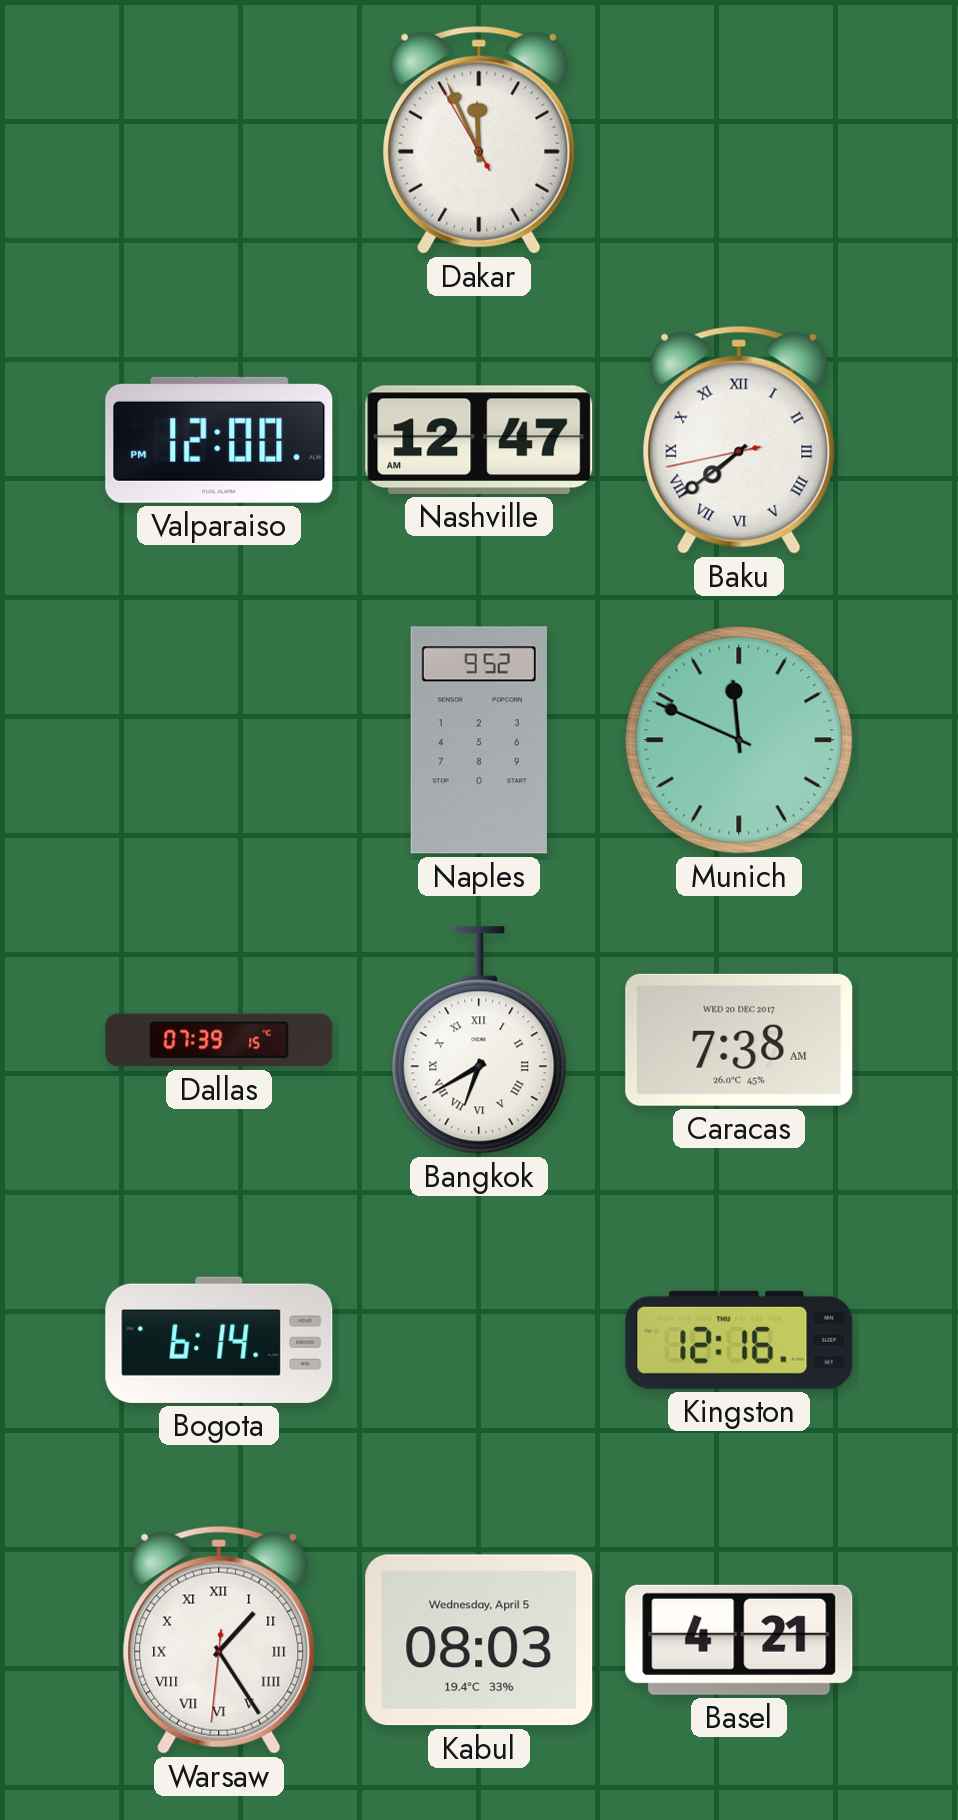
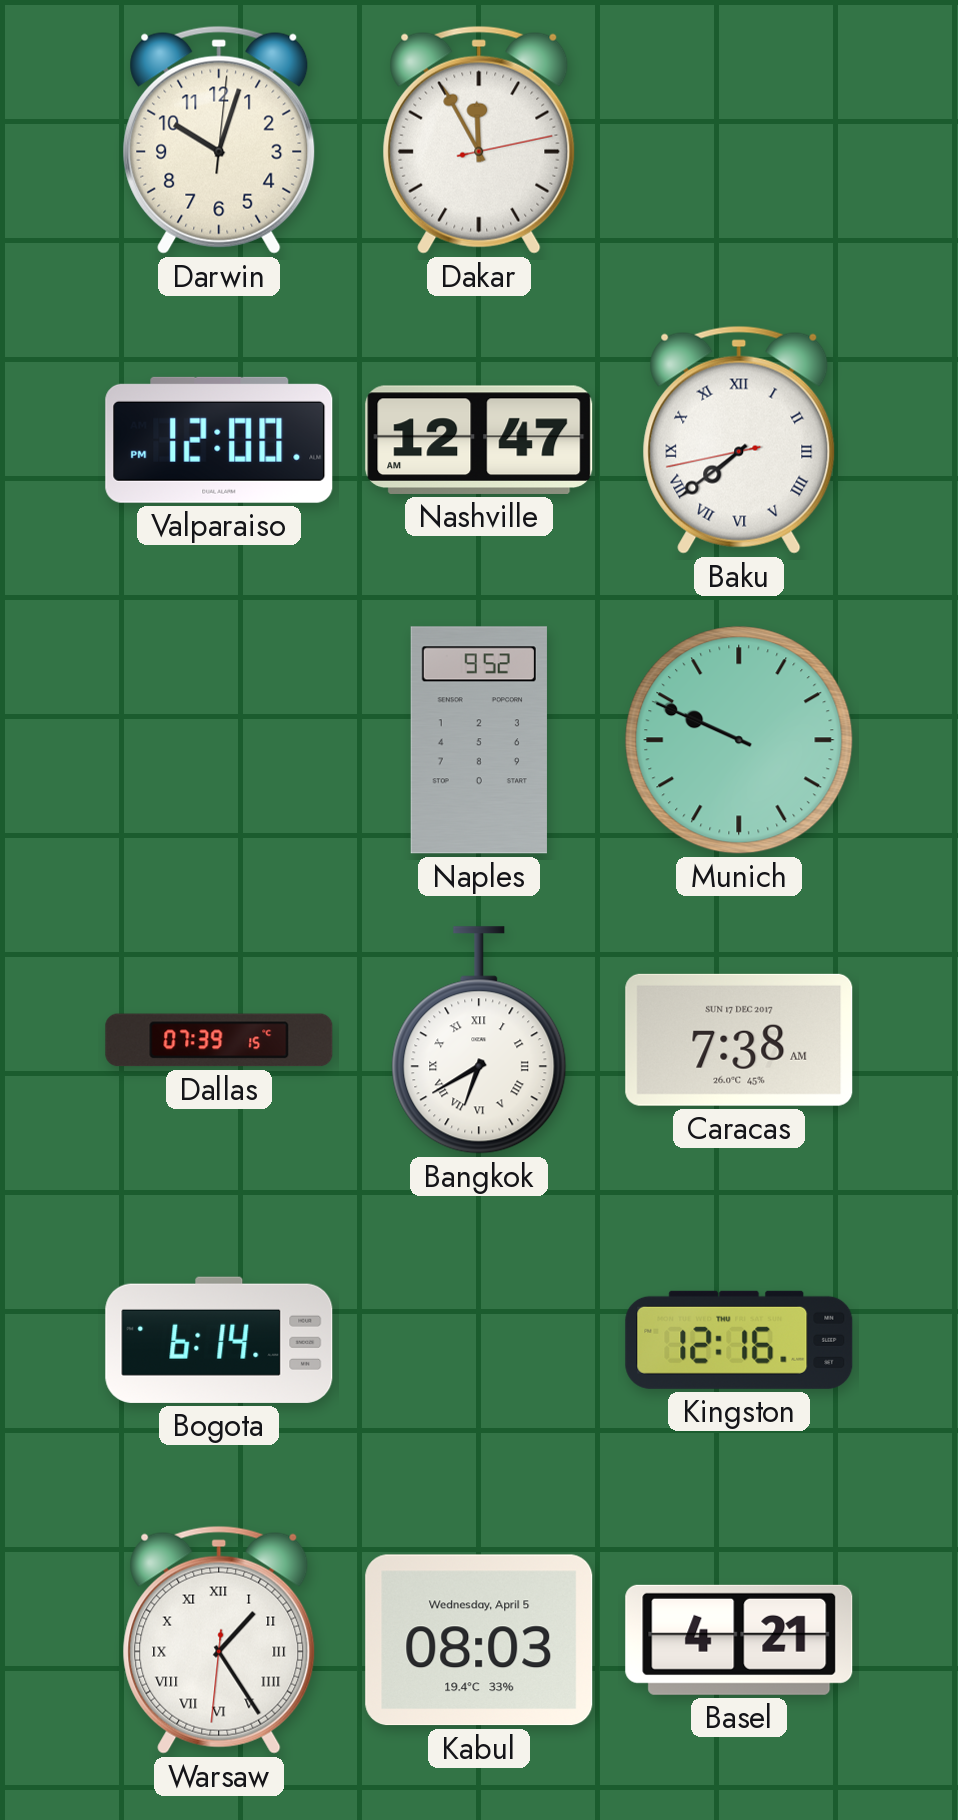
Darwin: none -> 10:03 (219, 140)
Dakar: 11:55:55 -> 11:55:13 (479, 140)
Munich: 11:49 -> 9:49 (739, 740)
Caracas date: WED 20 DEC 2017 -> SUN 17 DEC 2017 (739, 1040)
